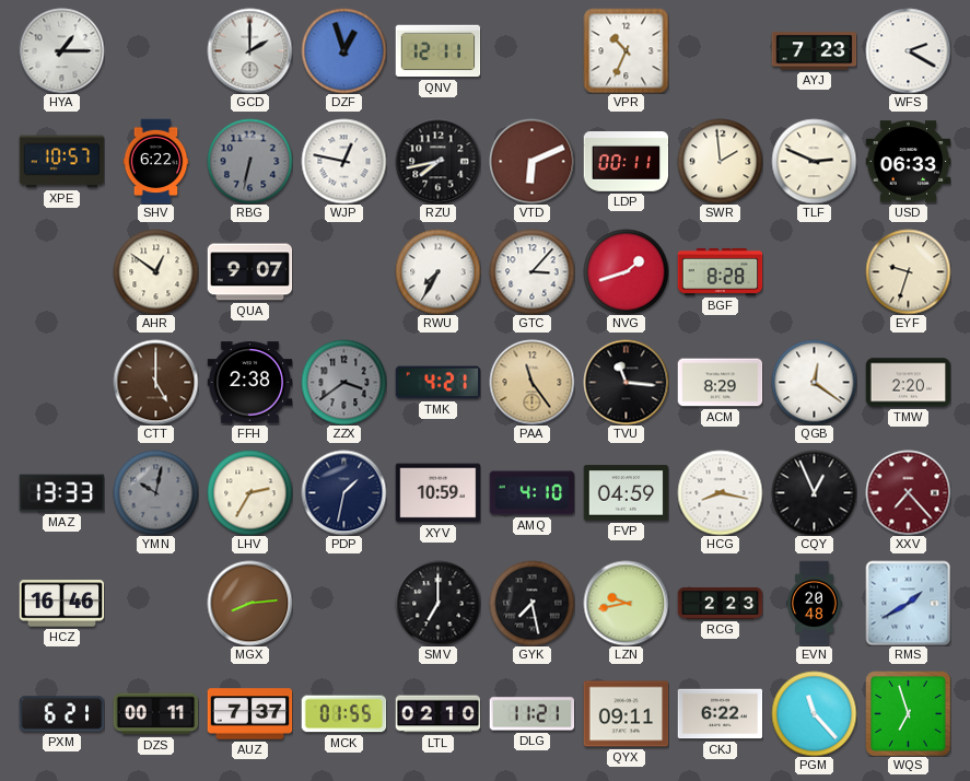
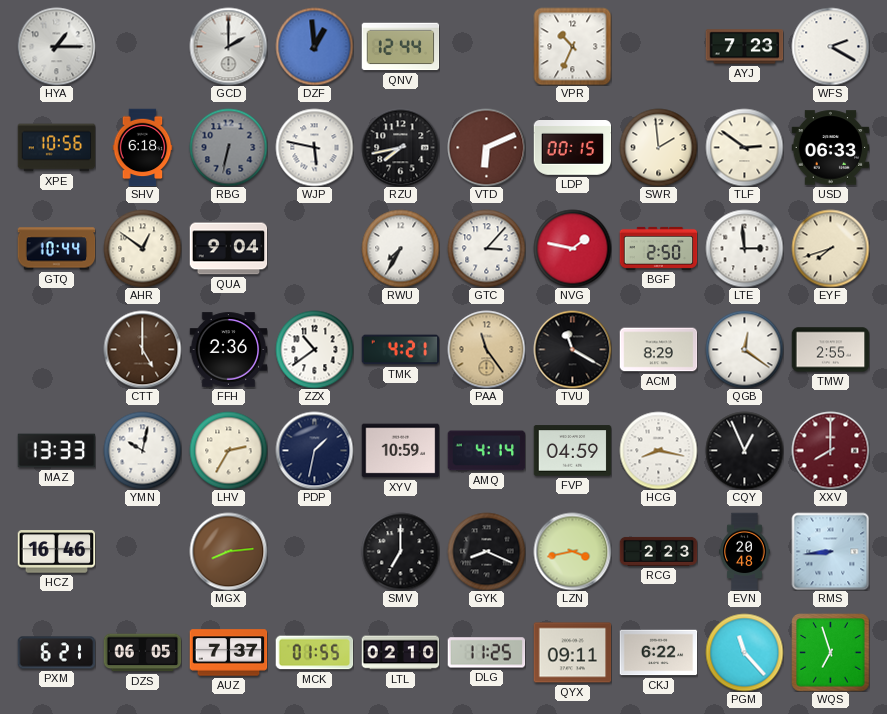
DZF: 12:57 -> 12:59 (314, 46)
QNV: 12:11 -> 12:44 (400, 47)
XPE: 10:57 -> 10:56 (56, 148)
SHV: 6:22 -> 6:18 (143, 147)
WJP: 12:47 -> 5:47 (314, 147)
LDP: 00:11 -> 00:15 (572, 148)
TLF: 2:49 -> 2:51 (744, 147)
GTQ: none -> 10:44 (56, 249)
QUA: 9:07 -> 9:04 (228, 249)
NVG: 1:42 -> 1:47 (572, 248)
BGF: 8:28 -> 2:50 (658, 248)
LTE: none -> 2:59 (744, 248)
EYF: 9:33 -> 7:42 (830, 248)
FFH: 2:38 -> 2:36 (228, 350)
ZZX: 3:39 -> 10:39 (314, 349)
ZZX dial: grey -> white (314, 349)
TVU: 11:16 -> 11:20 (572, 349)
TMW: 2:20 -> 2:55 (830, 350)
YMN dial: grey -> white (142, 450)
AMQ: 4:10 -> 4:14 (486, 451)
XXV: 7:23 -> 8:00 (830, 450)
GYK: 7:28 -> 8:19 (486, 551)
LZN: 9:43 -> 3:43 (572, 551)
RMS: 1:40 -> 8:44 (830, 551)
DZS: 00:11 -> 06:05 (142, 653)
DLG: 11:21 -> 11:25 (486, 653)
